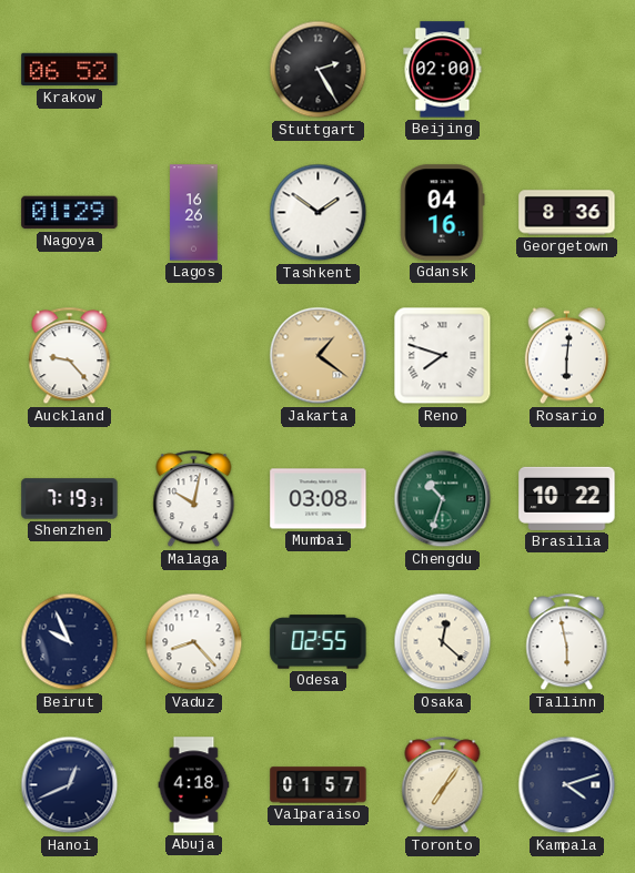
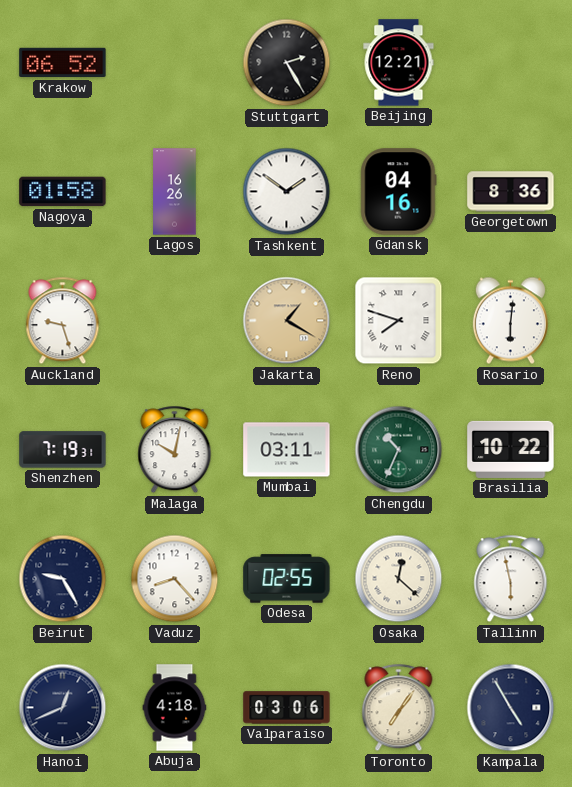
Beijing: 02:00 -> 12:21 (399, 63)
Nagoya: 01:29 -> 01:58 (63, 192)
Auckland: 9:23 -> 9:27 (63, 321)
Jakarta: 1:21 -> 1:20 (287, 321)
Mumbai: 03:08 -> 03:11 (287, 450)
Chengdu: 10:33 -> 10:34 (399, 450)
Beirut: 9:56 -> 9:25 (63, 579)
Valparaiso: 01:57 -> 03:06 (287, 708)
Kampala: 4:12 -> 4:55 (511, 708)
